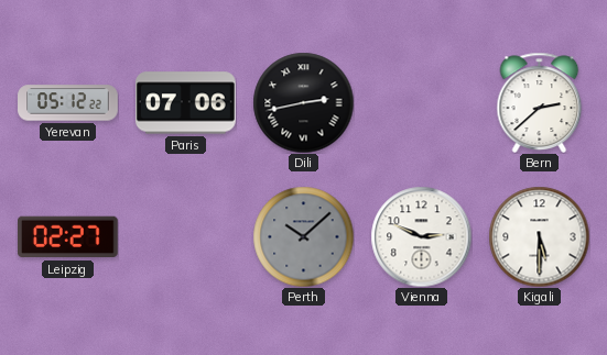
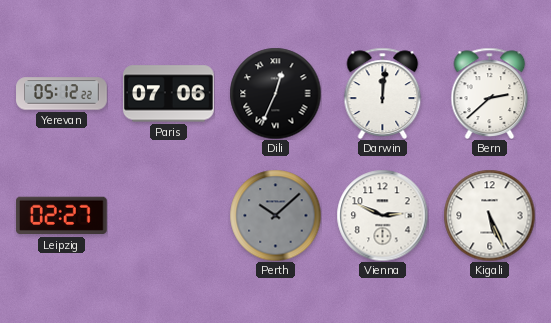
Dili: 2:43 -> 12:34 (275, 93)
Darwin: none -> 12:01 (383, 93)
Kigali: 5:30 -> 5:26 (489, 215)
